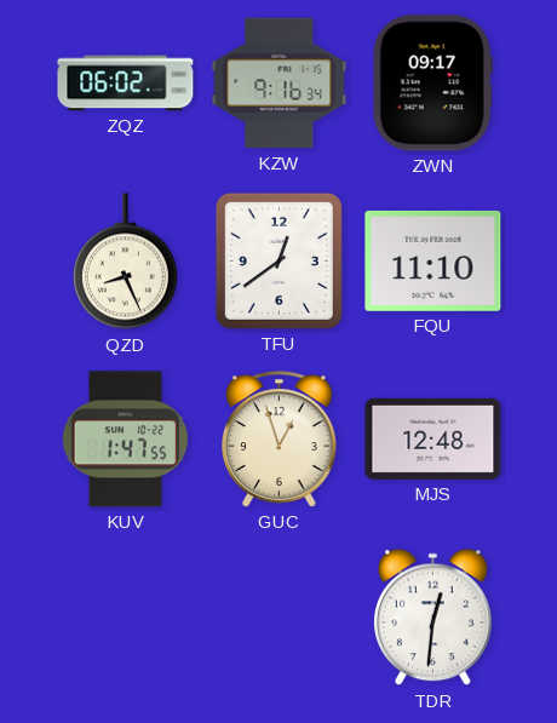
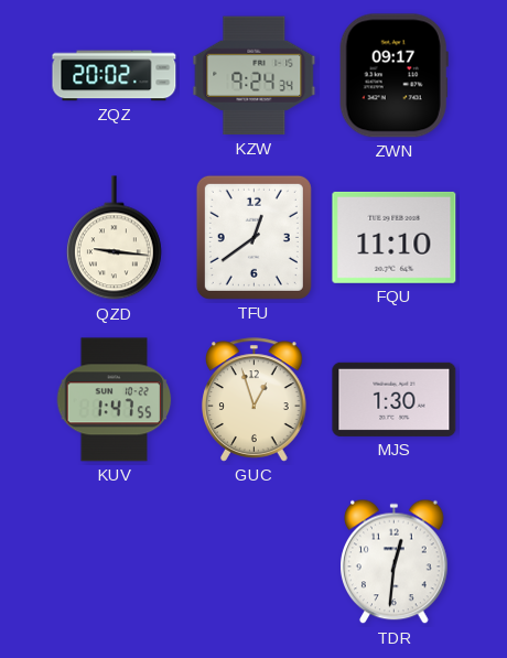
ZQZ: 06:02 -> 20:02 (115, 76)
KZW: 9:16 -> 9:24 (255, 76)
QZD: 8:26 -> 9:16 (114, 238)
MJS: 12:48 -> 1:30 (395, 399)
